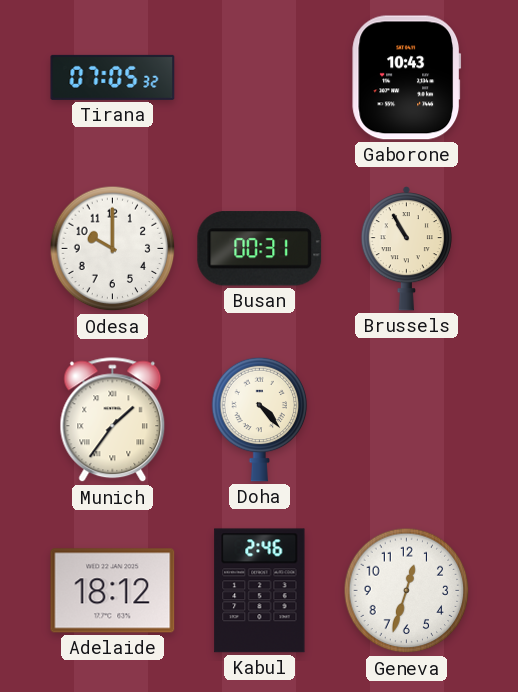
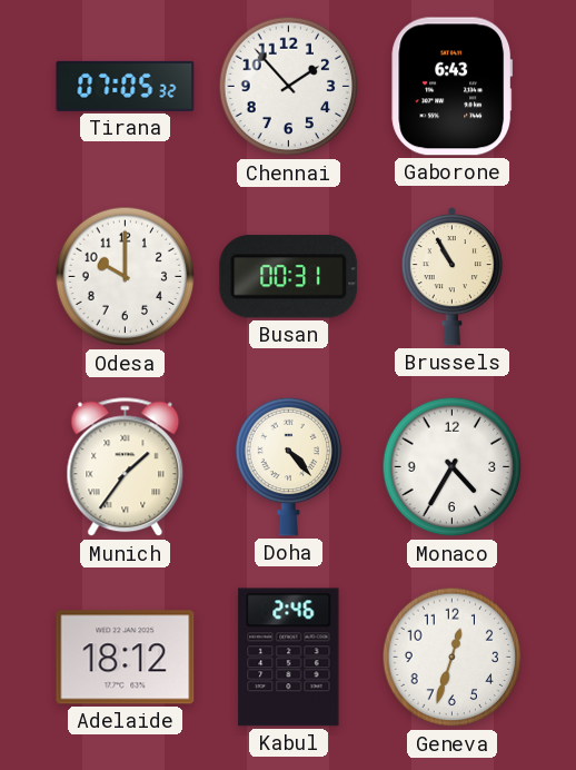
Chennai: none -> 1:53 (289, 87)
Gaborone: 10:43 -> 6:43 (453, 87)
Monaco: none -> 4:35 (453, 467)
